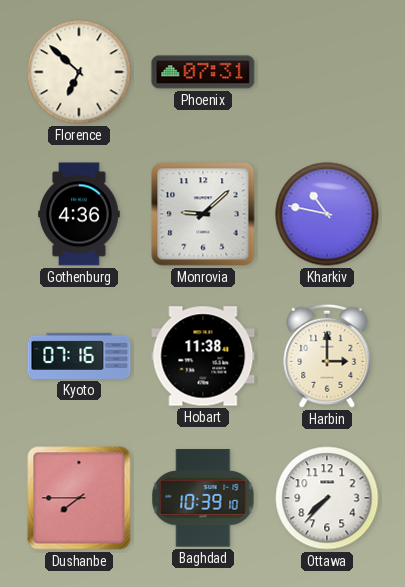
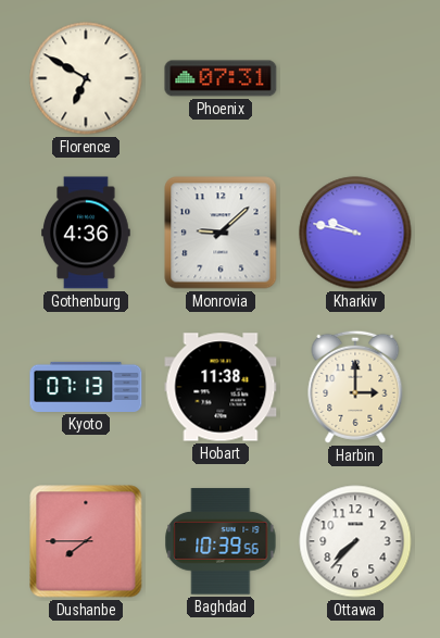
Florence: 6:52 -> 6:50 (86, 78)
Kharkiv: 10:47 -> 9:47 (355, 233)
Kyoto: 07:16 -> 07:13 (86, 387)
Baghdad: 10:39:10 -> 10:39:56 (221, 541)
